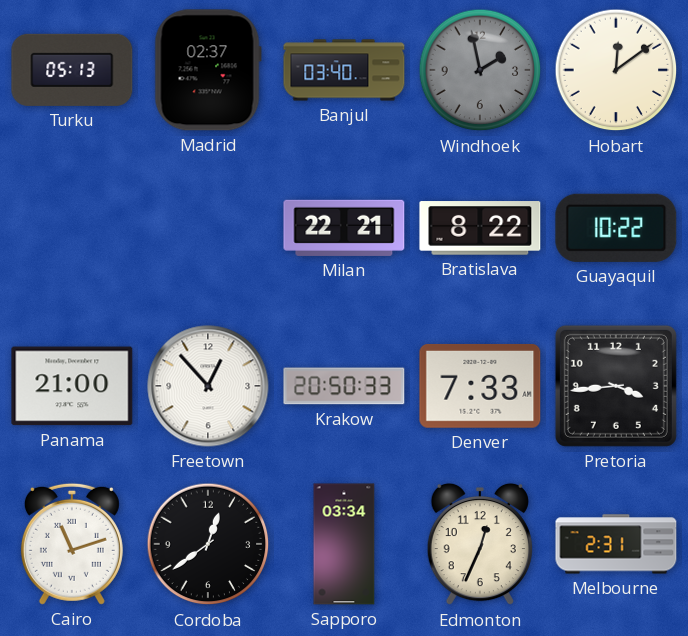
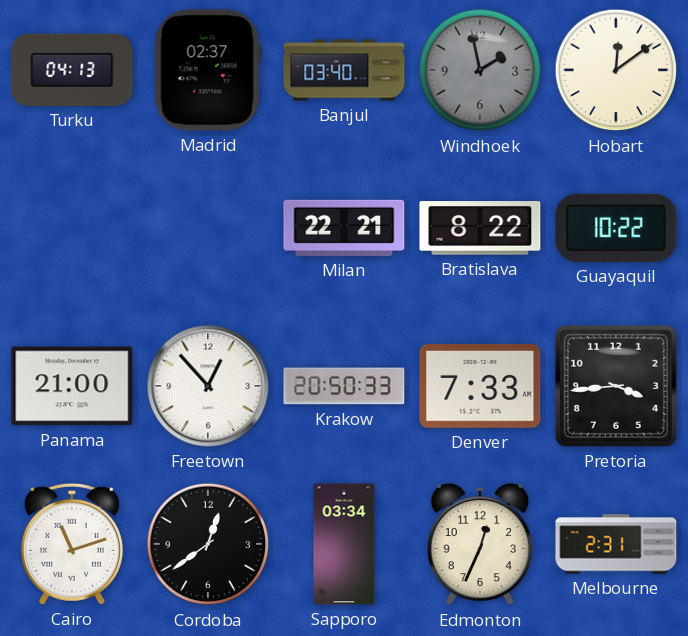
Turku: 05:13 -> 04:13 (72, 70)
